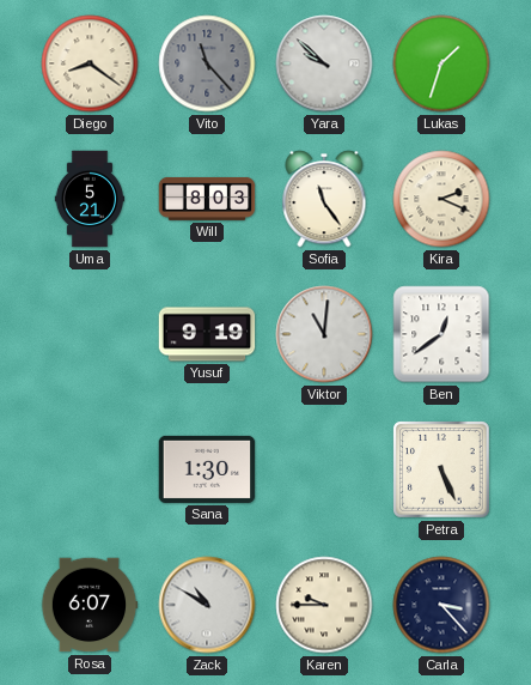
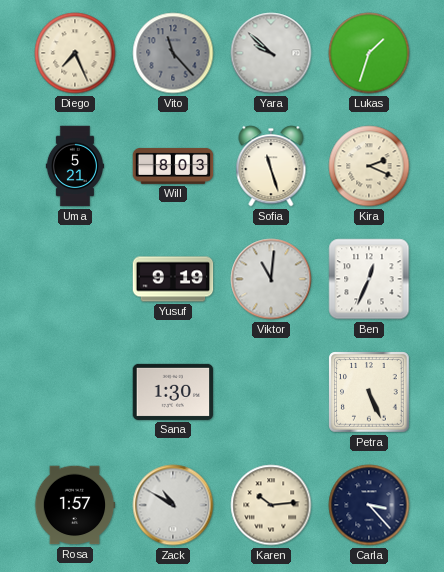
Diego: 8:21 -> 7:26 (75, 53)
Sofia: 11:24 -> 11:27 (271, 166)
Ben: 12:39 -> 12:34 (369, 279)
Rosa: 6:07 -> 1:57 (75, 505)
Karen: 9:45 -> 10:14 (271, 505)
